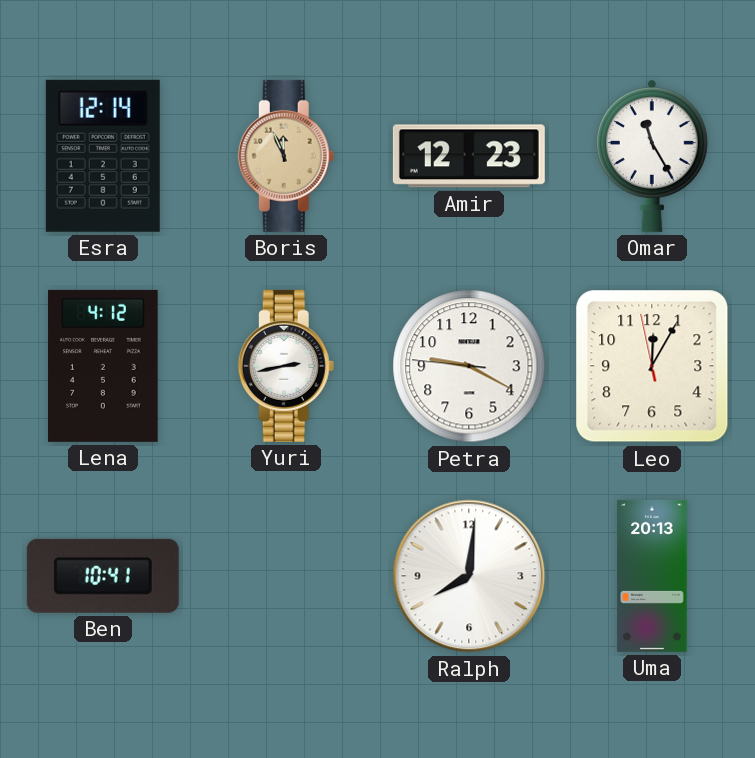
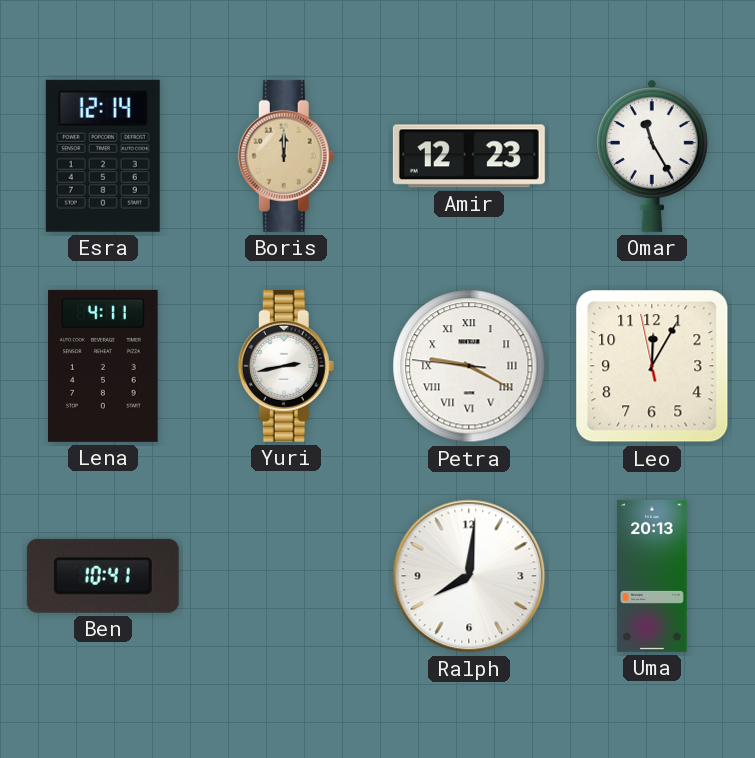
Boris: 11:56 -> 12:00 (286, 156)
Lena: 4:12 -> 4:11 (103, 366)
Petra numerals: Arabic -> Roman (469, 366)
